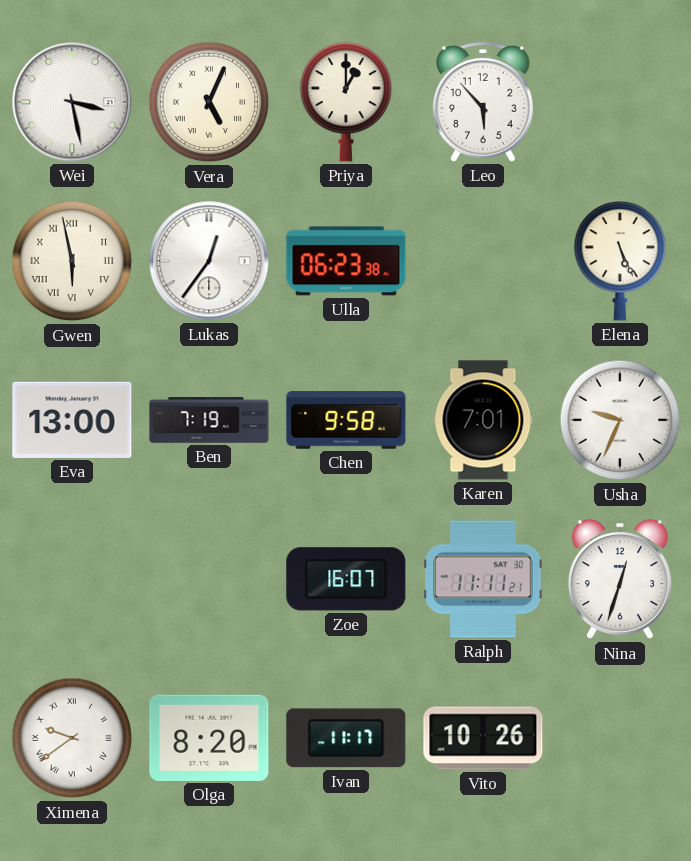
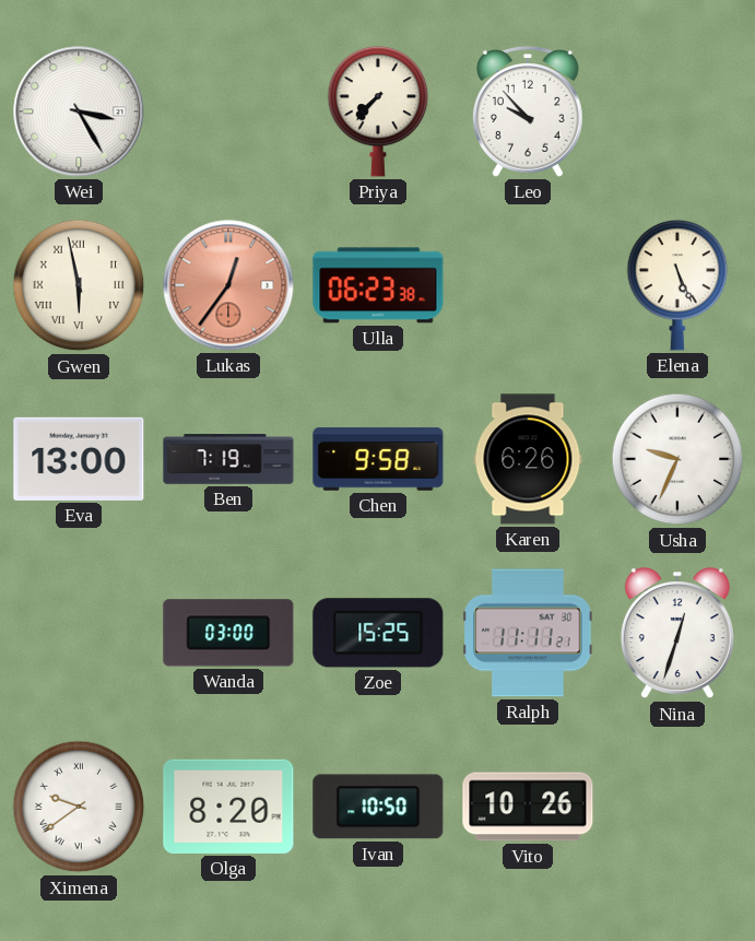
Wei: 3:28 -> 3:25 (79, 111)
Vera: 5:04 -> none (209, 102)
Priya: 1:00 -> 7:37 (378, 111)
Leo: 5:53 -> 9:53 (528, 111)
Lukas dial: white -> salmon (228, 285)
Karen: 7:01 -> 6:26 (528, 459)
Wanda: none -> 03:00 (228, 633)
Zoe: 16:07 -> 15:25 (378, 633)
Ivan: 11:17 -> 10:50 (378, 807)
